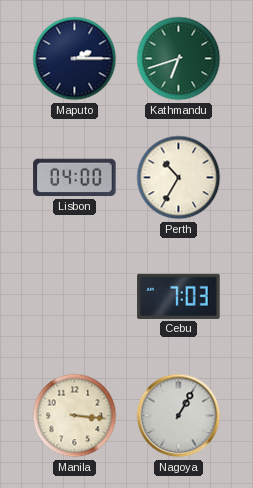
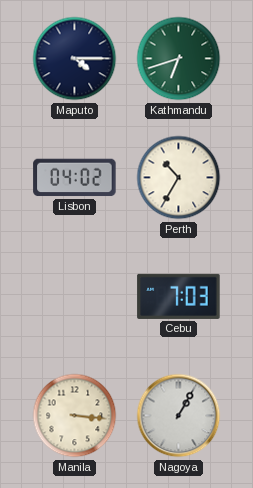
Maputo: 2:15 -> 4:15 (75, 59)
Lisbon: 04:00 -> 04:02 (75, 178)
